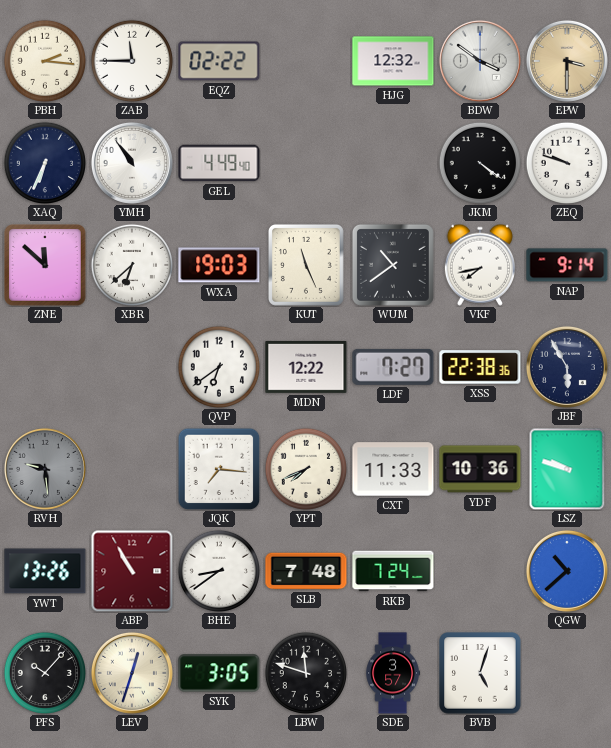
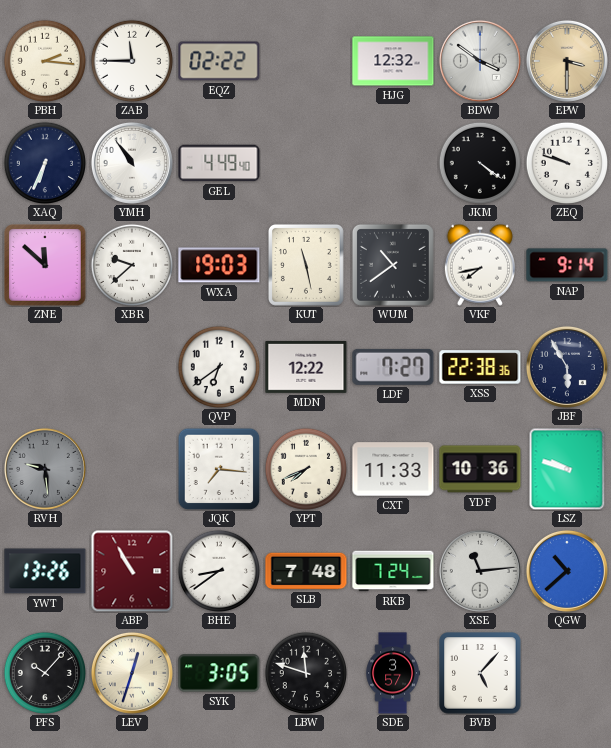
XBR: 6:38 -> 9:38 (131, 264)
KUT: 11:26 -> 11:28 (306, 265)
XSE: none -> 11:14 (480, 571)
BVB: 5:03 -> 5:07 (480, 673)
